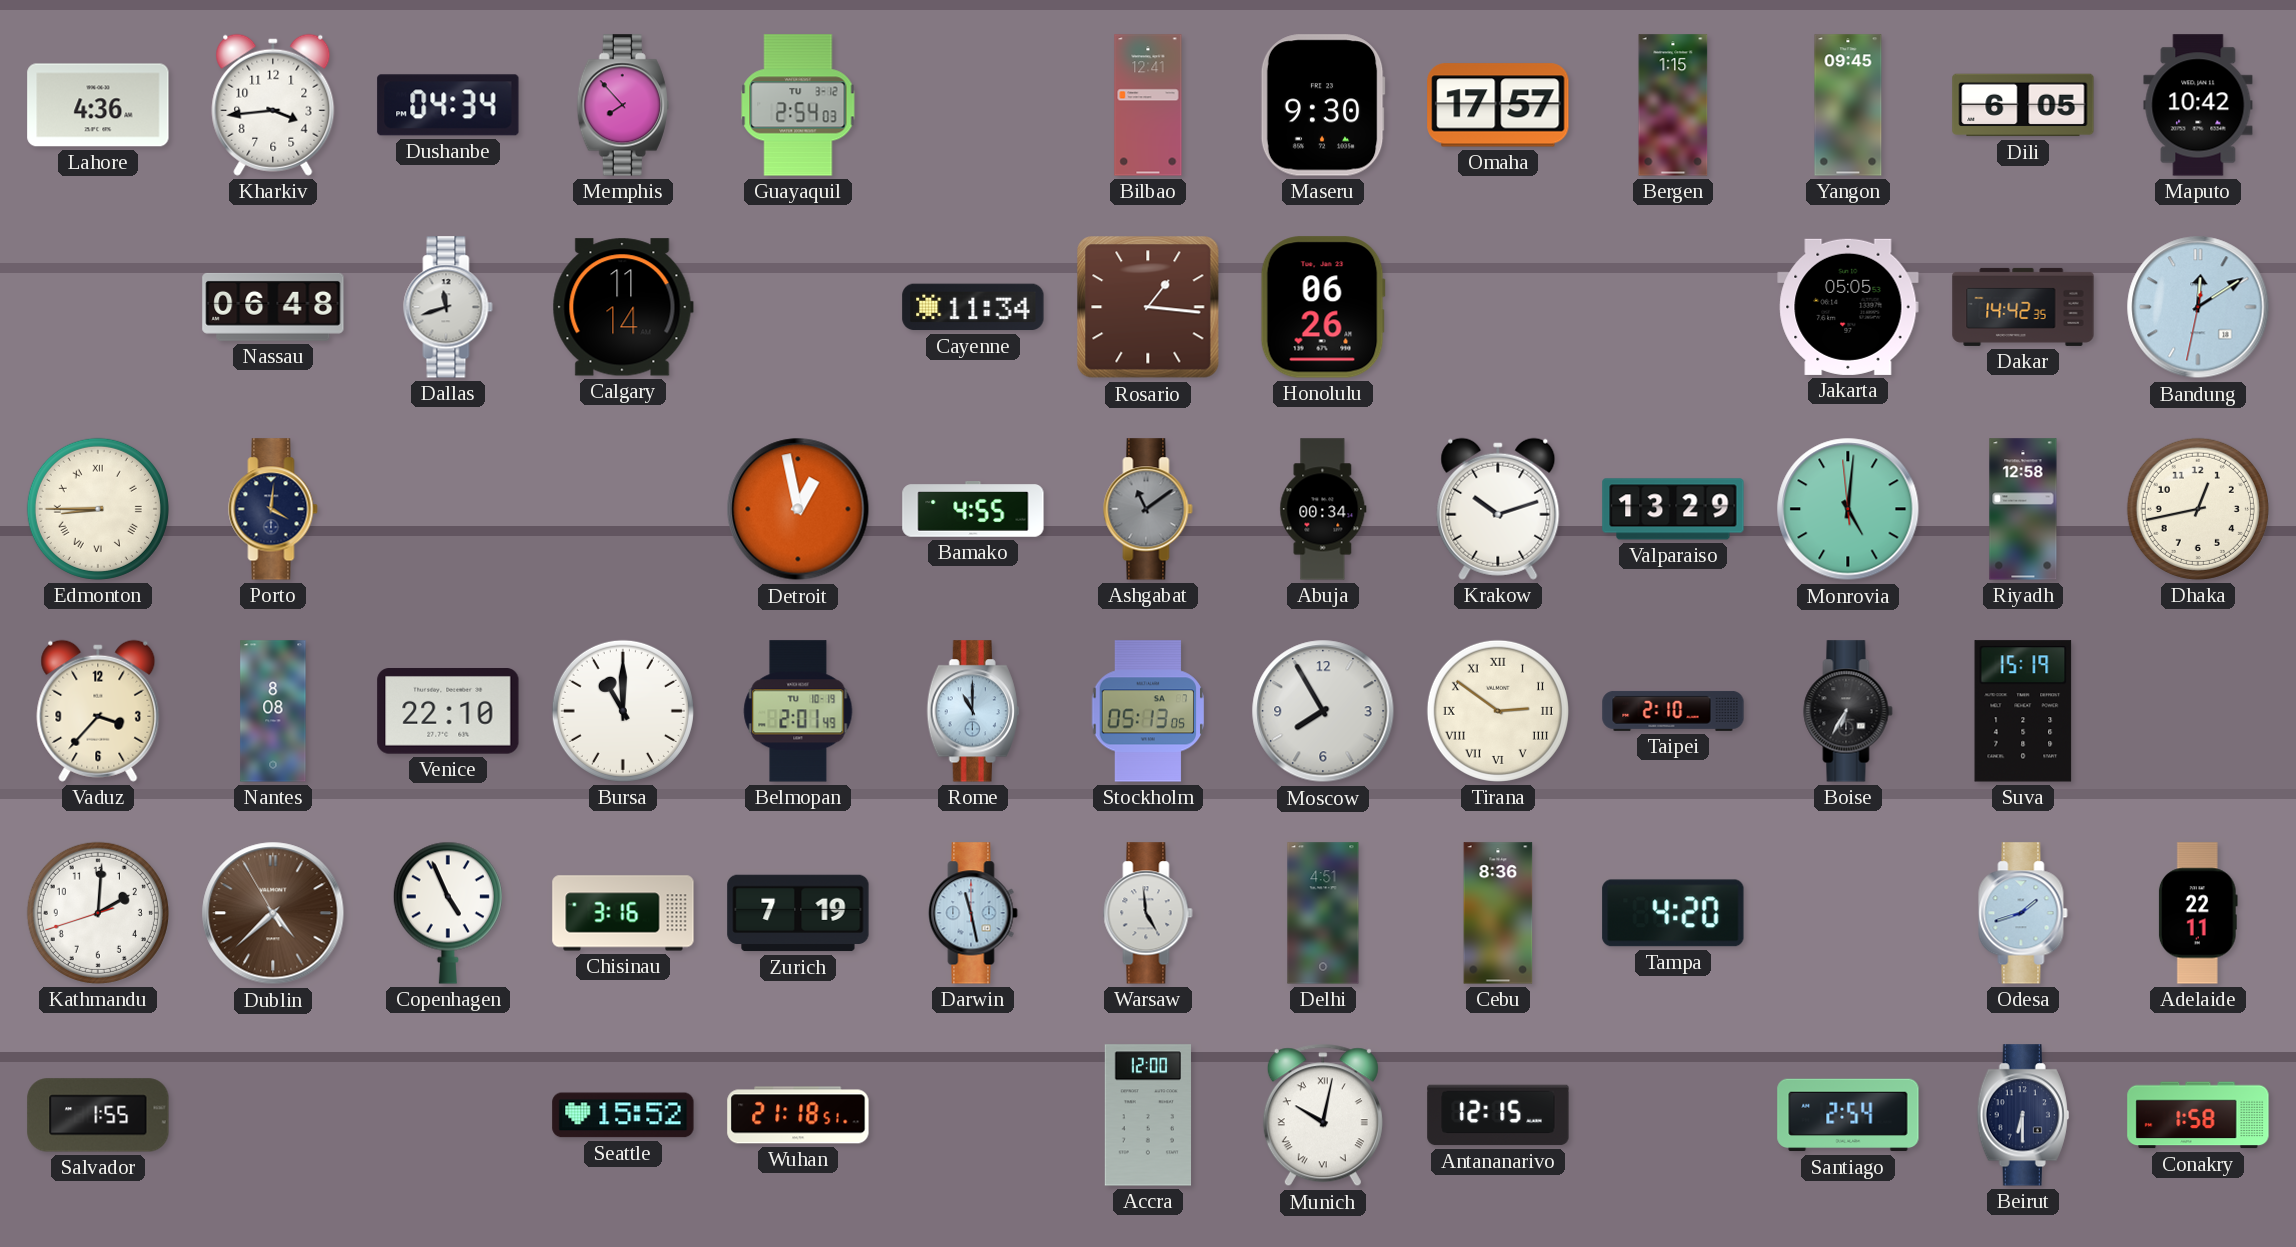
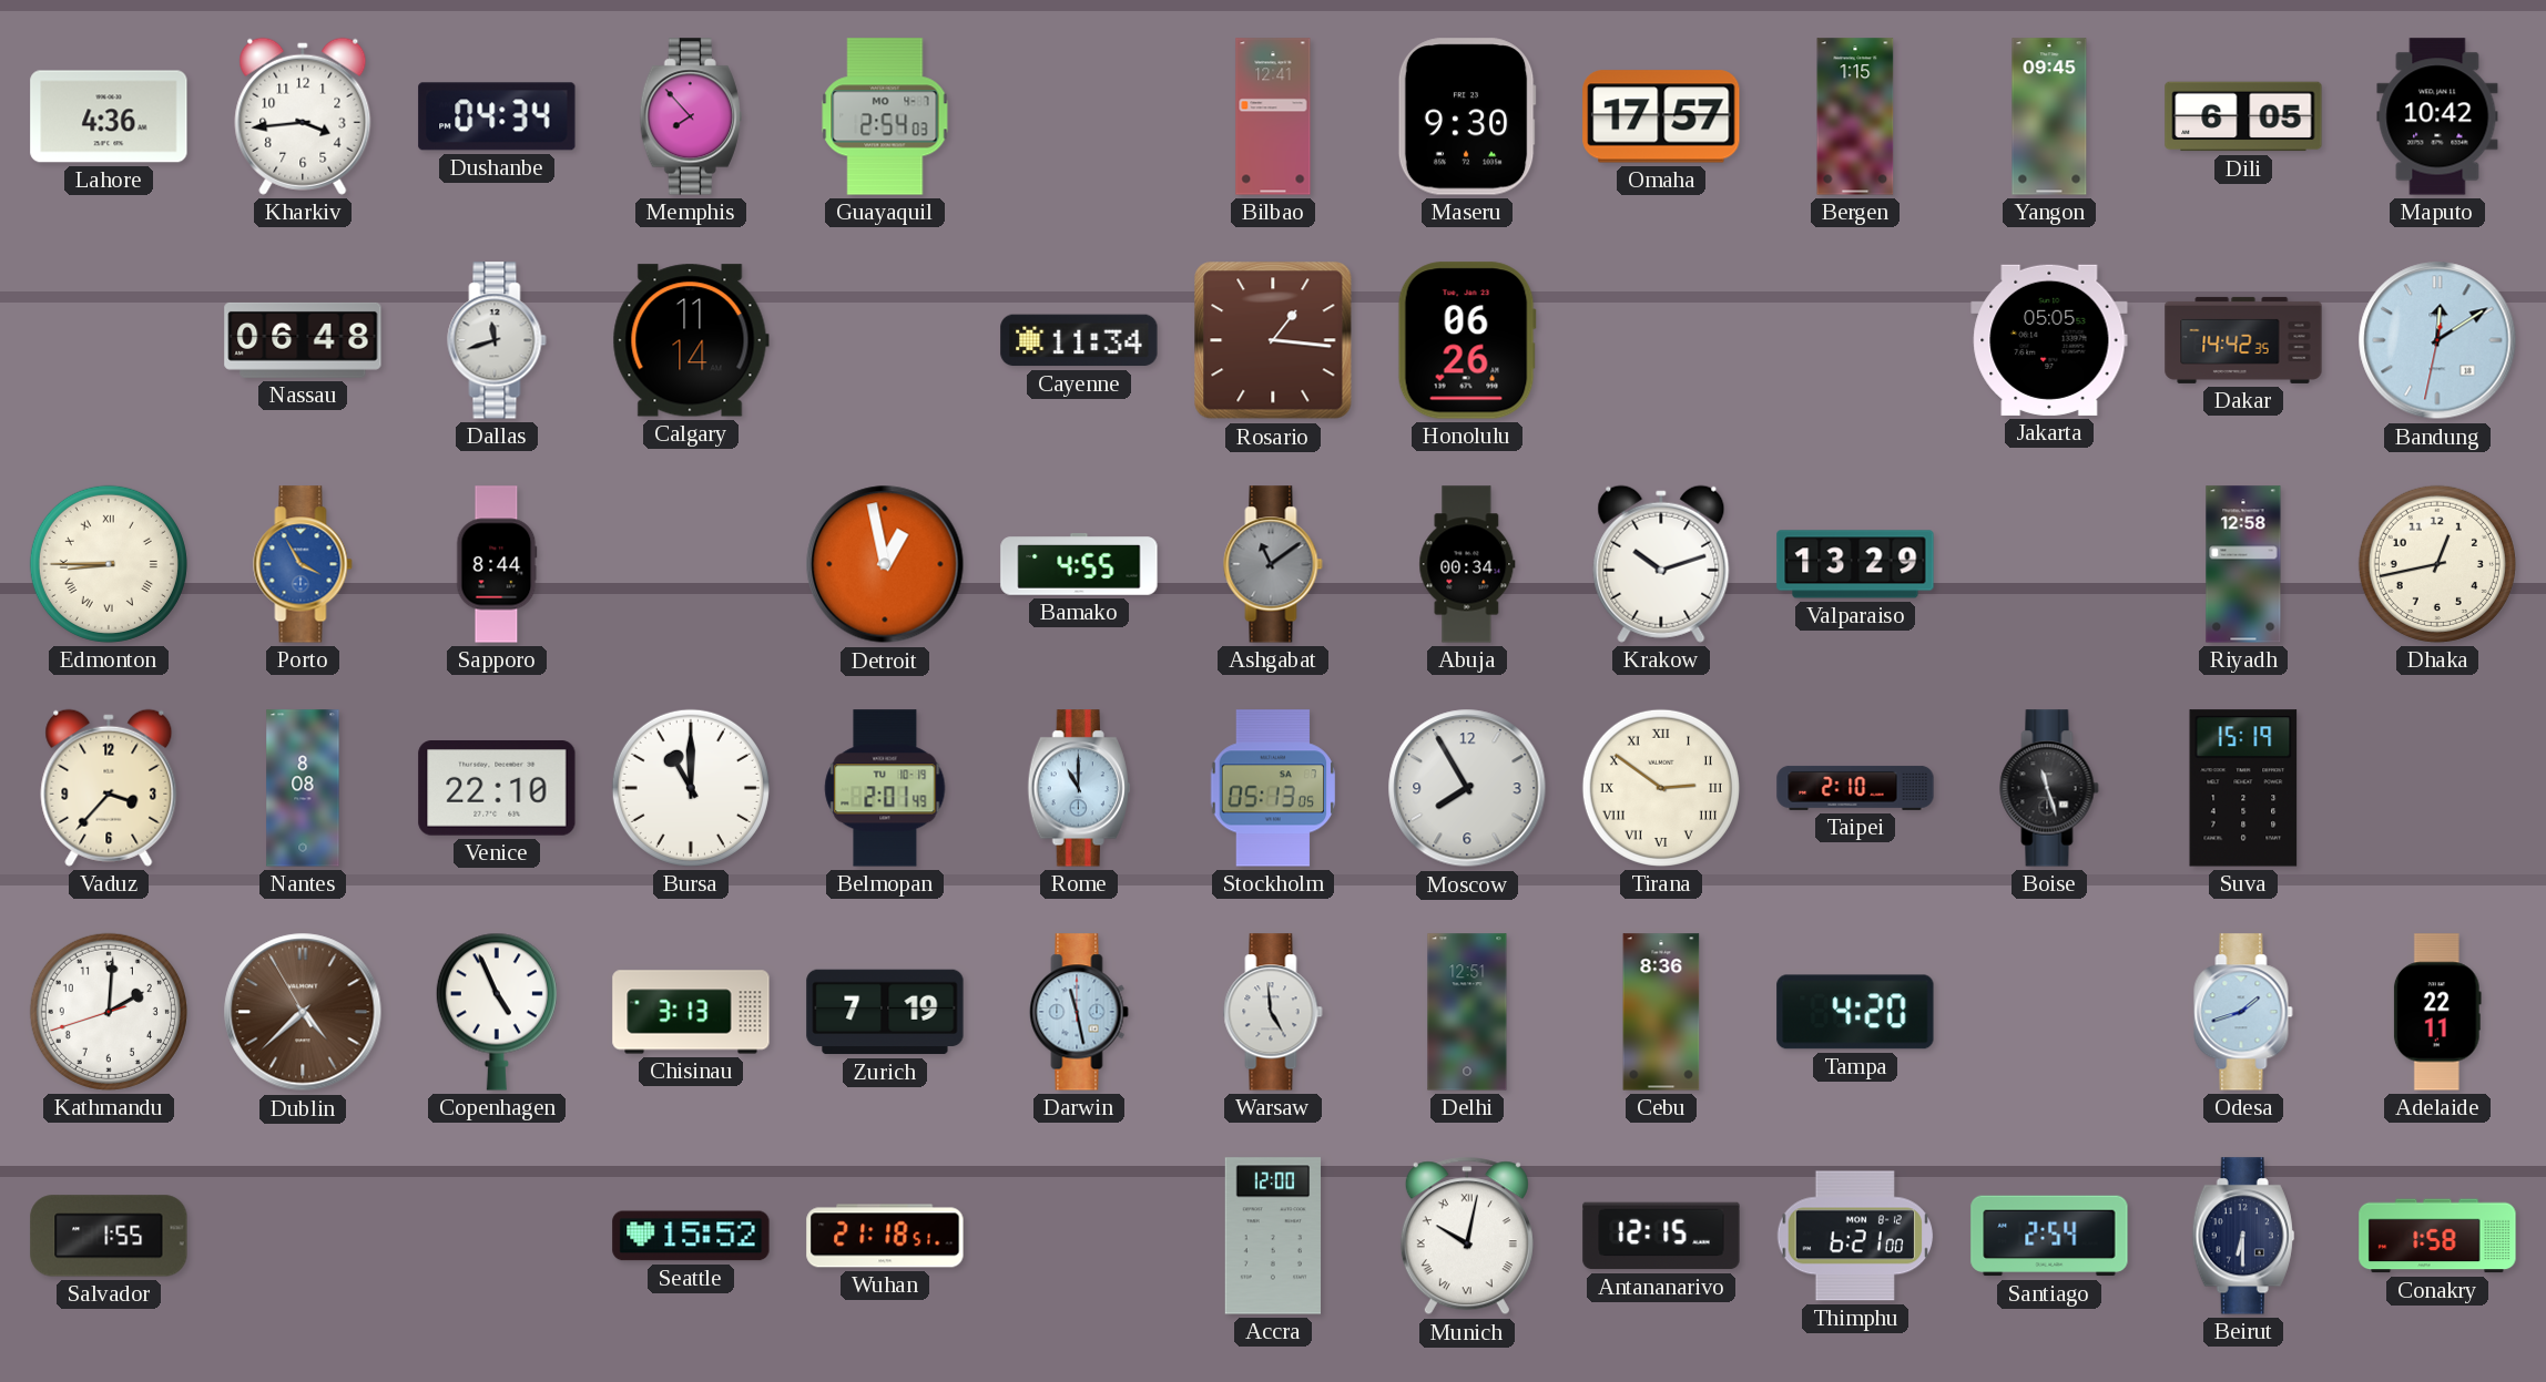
Guayaquil date: TU 3-12 -> MO 4-7 (885, 116)
Porto: 4:01 -> 3:55 (303, 564)
Porto dial: navy -> blue (303, 564)
Sapporo: none -> 8:44 (497, 564)
Monrovia: 5:00 -> none (1848, 509)
Boise: 6:35 -> 11:27 (2049, 788)
Chisinau: 3:16 -> 3:13 (691, 1012)
Delhi: 4:51 -> 12:51 (1467, 1012)
Thimphu: none -> 6:21 (1855, 1236)
